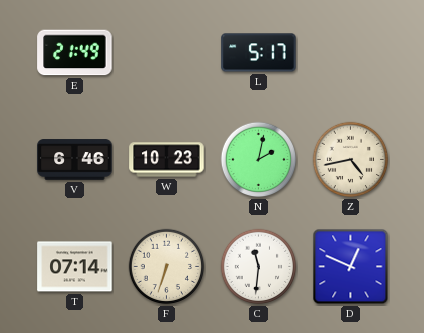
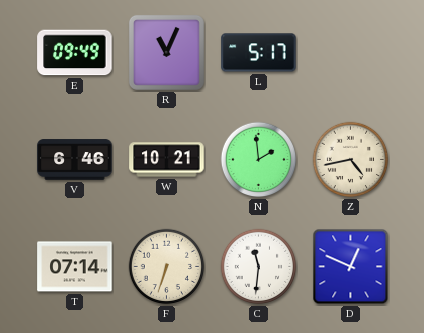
E: 21:49 -> 09:49 (75, 53)
R: none -> 11:04 (166, 52)
W: 10:23 -> 10:21 (167, 160)
N: 2:02 -> 1:59 (259, 160)
